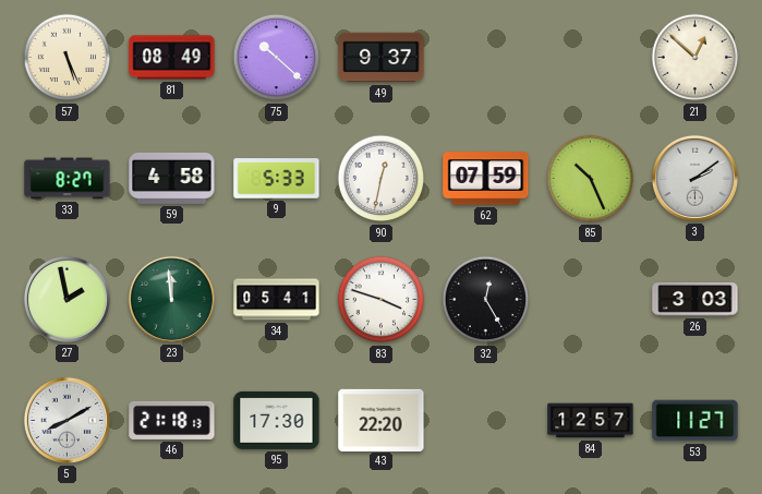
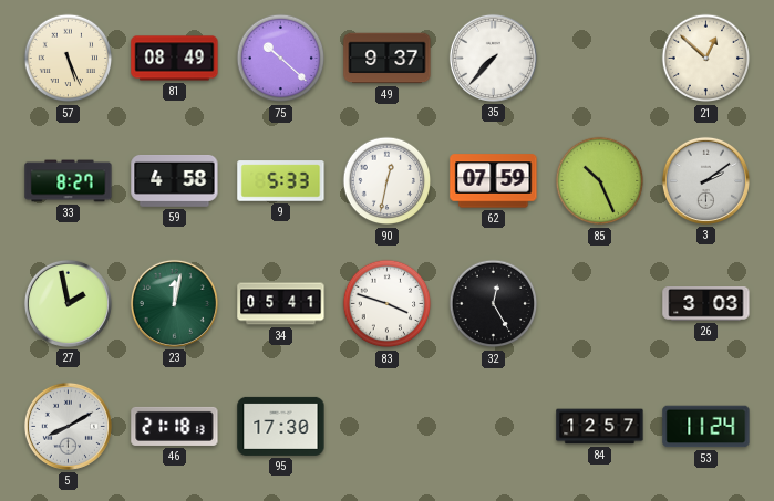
35: none -> 7:37 (493, 58)
23: 11:59 -> 12:02 (174, 303)
43: 22:20 -> none (382, 420)
53: 11:27 -> 11:24 (706, 427)
